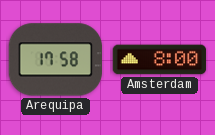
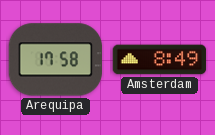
Amsterdam: 8:00 -> 8:49 (160, 60)
